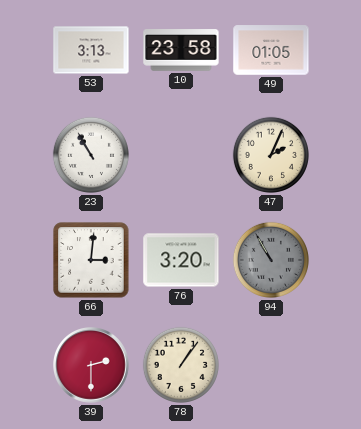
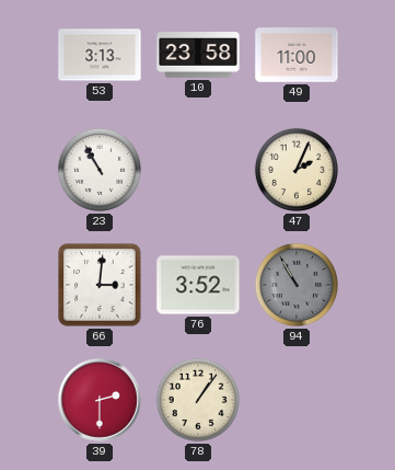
49: 01:05 -> 11:00 (297, 55)
76: 3:20 -> 3:52 (198, 285)
